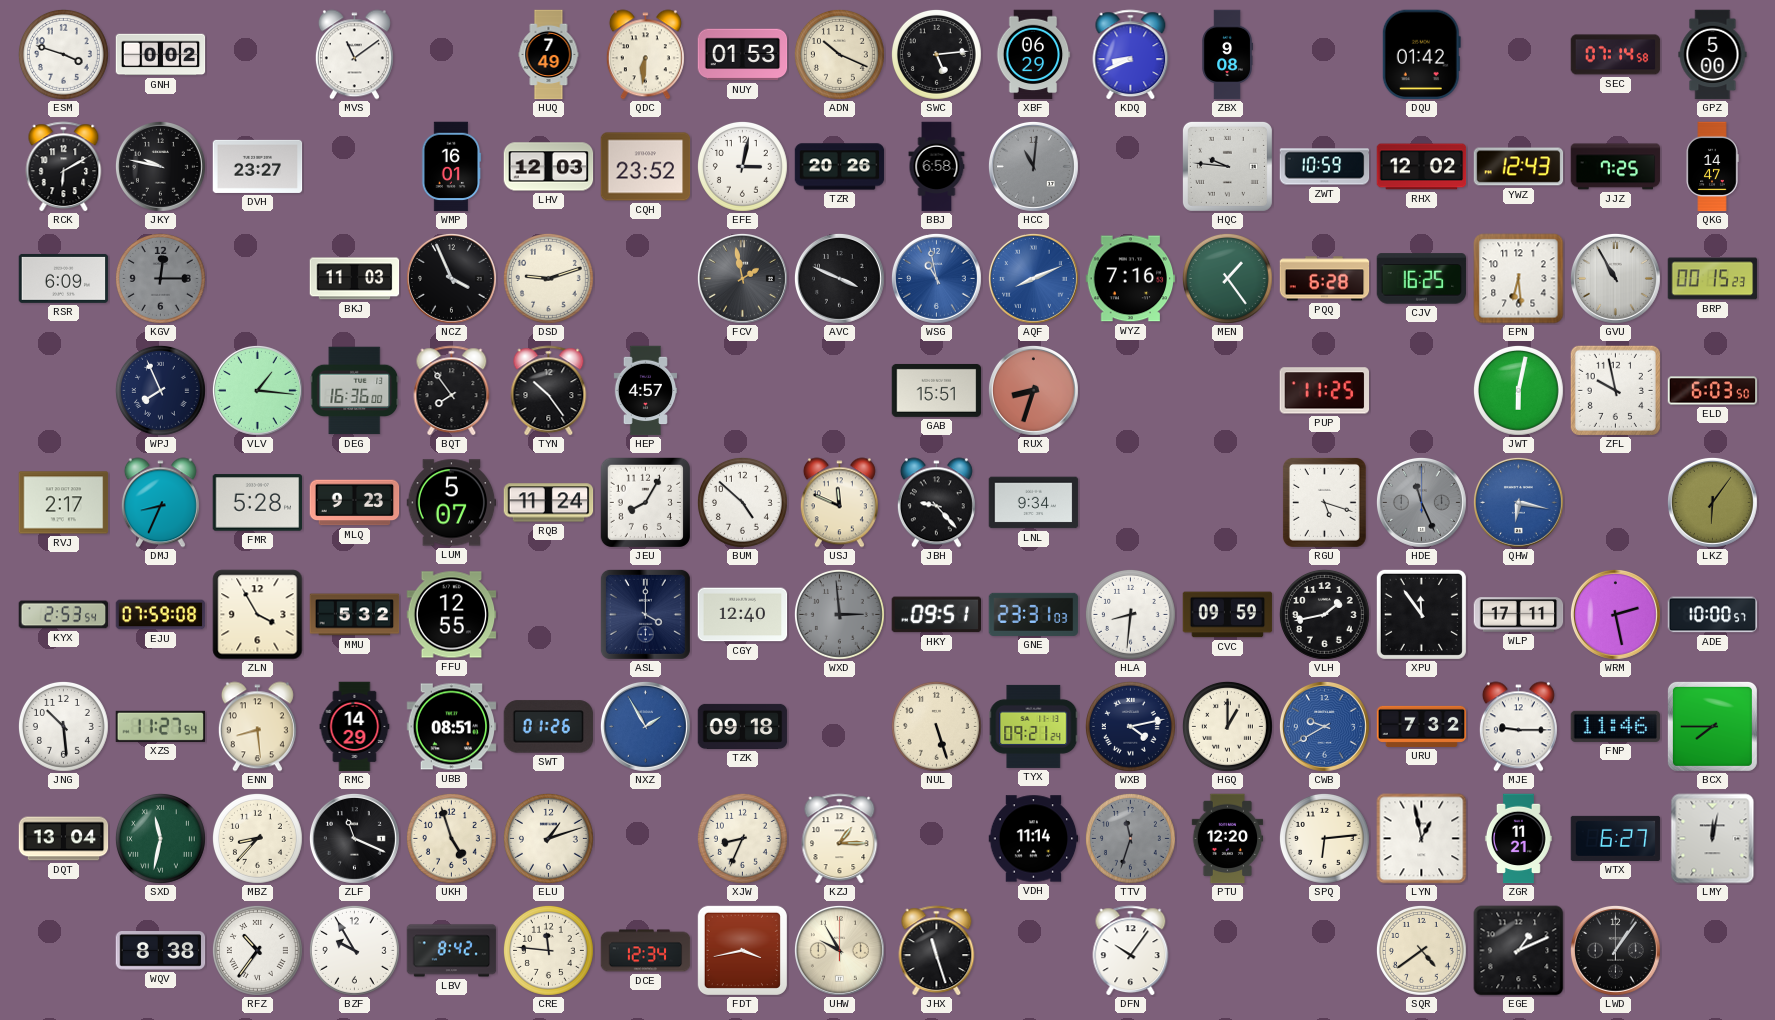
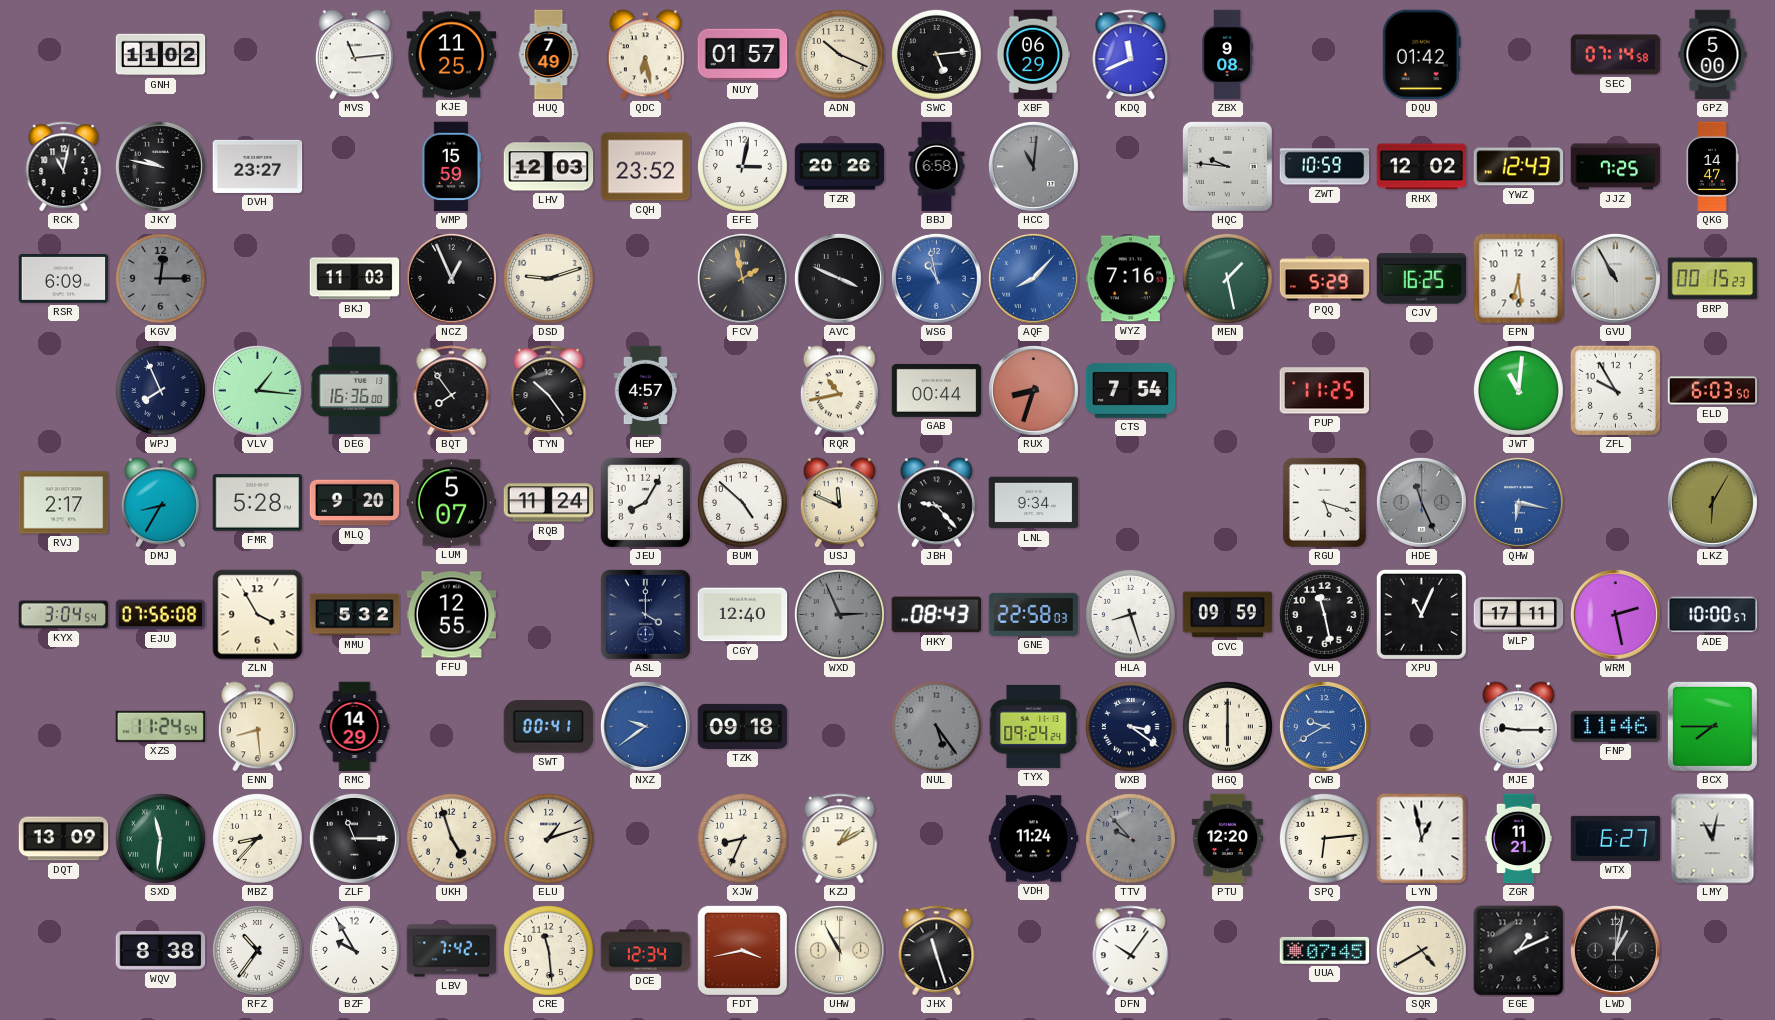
ESM: 3:48 -> none (63, 54)
GNH: 0:02 -> 11:02 (161, 55)
MVS: 11:09 -> 11:14 (354, 55)
KJE: none -> 11:25 (452, 55)
QDC: 6:31 -> 6:28 (645, 55)
NUY: 01:53 -> 01:57 (743, 55)
KDQ: 8:41 -> 11:41 (1131, 55)
RCK: 6:10 -> 11:02 (64, 167)
WMP: 16:01 -> 15:59 (451, 167)
NCZ: 3:56 -> 12:56 (451, 278)
AQF: 8:11 -> 8:07 (1033, 278)
MEN: 1:24 -> 1:28 (1227, 278)
PQQ: 6:28 -> 5:29 (1325, 279)
RQR: none -> 10:43 (839, 391)
GAB: 15:51 -> 00:44 (937, 390)
CTS: none -> 7:54 (1131, 391)
JWT: 6:02 -> 11:01 (1518, 390)
ZFL: 9:58 -> 9:55 (1615, 390)
DMJ: 8:34 -> 8:35 (160, 503)
MLQ: 9:23 -> 9:20 (355, 503)
LKZ: 6:06 -> 6:05 (1712, 502)
KYX: 2:53 -> 3:04 (64, 615)
EJU: 07:59 -> 07:56 (161, 615)
WXD: 2:59 -> 2:56 (839, 614)
HKY: 09:51 -> 08:43 (937, 615)
GNE: 23:31 -> 22:58 (1034, 614)
HLA: 8:31 -> 8:27 (1130, 614)
VLH: 1:43 -> 11:28 (1324, 614)
XPU: 11:54 -> 11:04 (1421, 614)
JNG: 10:29 -> none (63, 726)
XZS: 11:27 -> 11:24 (161, 726)
UBB: 08:51 -> none (452, 727)
SWT: 01:26 -> 00:41 (549, 727)
NXZ: 1:55 -> 9:39 (645, 726)
NUL: 5:27 -> 5:24 (936, 726)
NUL dial: cream -> grey (936, 726)
TYX: 09:21 -> 09:24 (1034, 726)
WXB: 4:13 -> 3:21 (1130, 726)
HGQ: 1:00 -> 6:00 (1227, 726)
URU: 7:32 -> none (1422, 726)
DQT: 13:04 -> 13:09 (64, 839)
SXD: 11:32 -> 11:31 (160, 838)
ZLF: 11:19 -> 11:15 (354, 838)
KZJ: 1:15 -> 1:10 (840, 839)
VDH: 11:14 -> 11:24 (1034, 839)
TTV: 11:33 -> 9:53 (1130, 838)
LMY: 12:02 -> 11:02 (1713, 839)
LBV: 8:42 -> 7:42 (452, 951)
CRE: 11:46 -> 11:29 (548, 950)
UHW: 9:55 -> 10:55 (839, 950)
UUA: none -> 07:45 (1325, 950)
SQR: 4:39 -> 4:40 (1421, 950)
LWD: 1:06 -> 1:02 (1615, 950)
